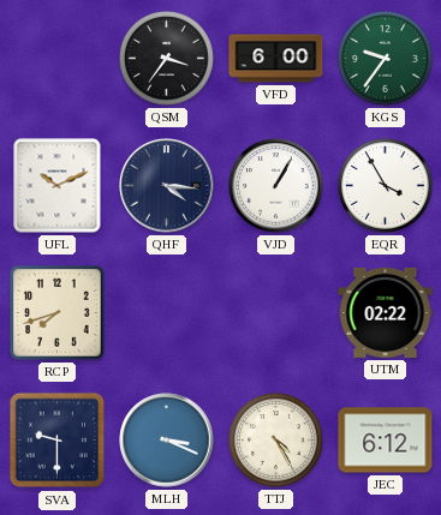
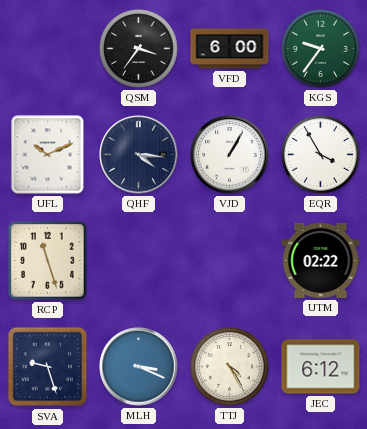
RCP: 7:42 -> 11:27 (48, 261)
SVA: 9:30 -> 9:27 (48, 367)
